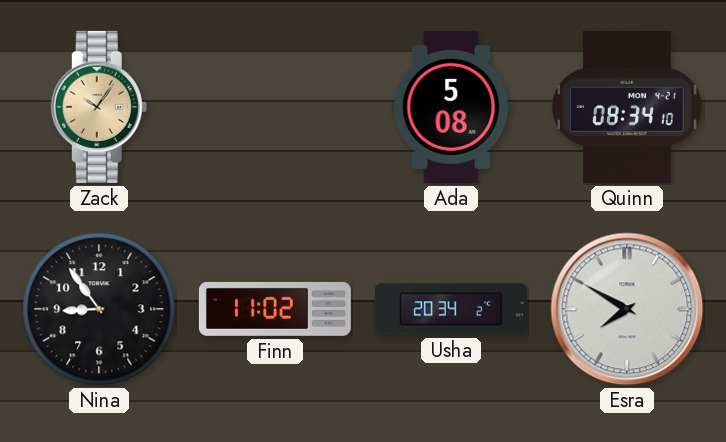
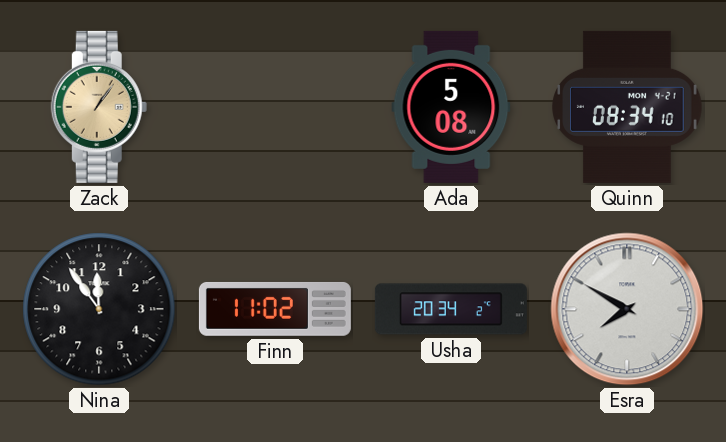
Zack: 10:06 -> 1:06 (99, 107)
Nina: 8:54 -> 11:54 (99, 309)
